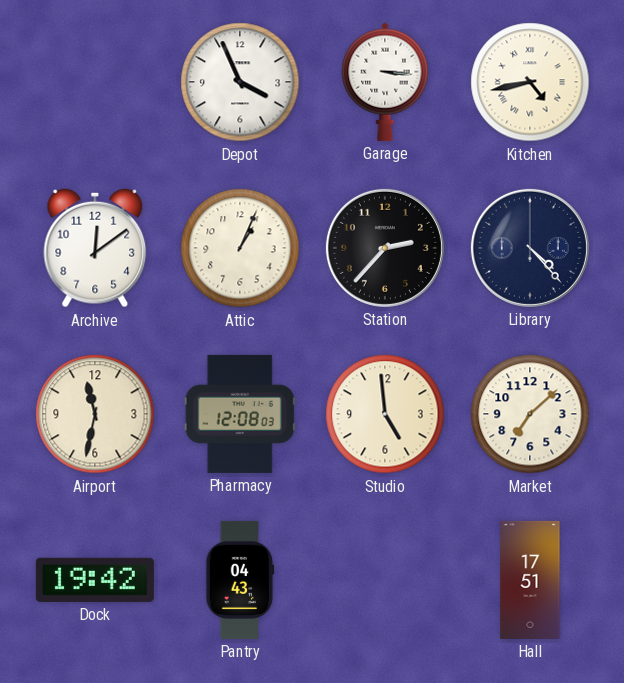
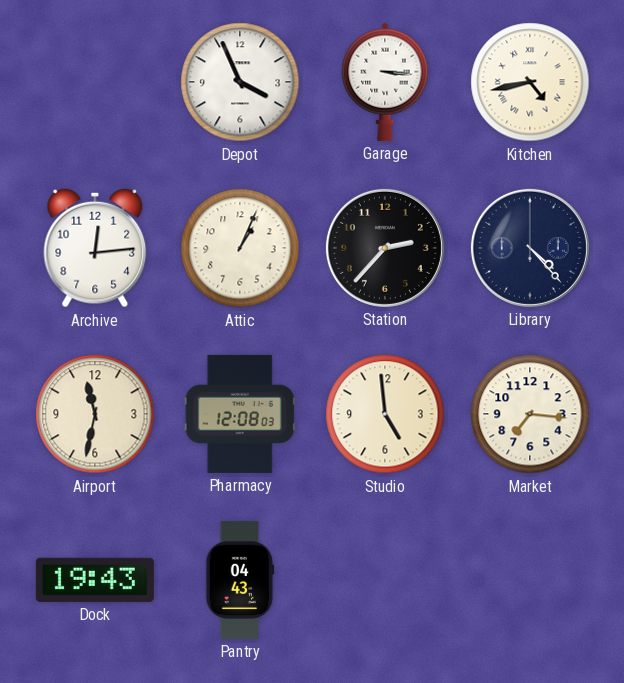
Archive: 12:09 -> 12:14 (95, 248)
Market: 7:08 -> 7:16 (530, 414)
Dock: 19:42 -> 19:43 (95, 580)
Hall: 17:51 -> none (530, 580)
